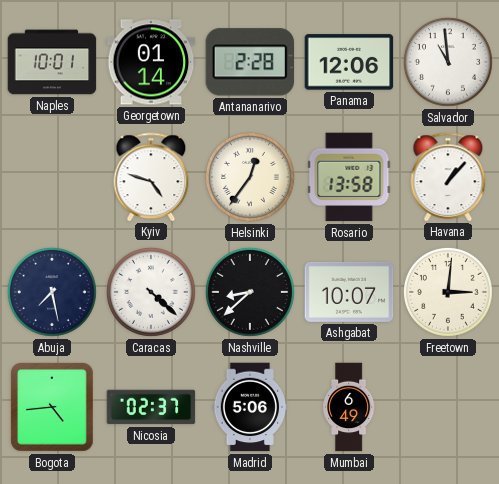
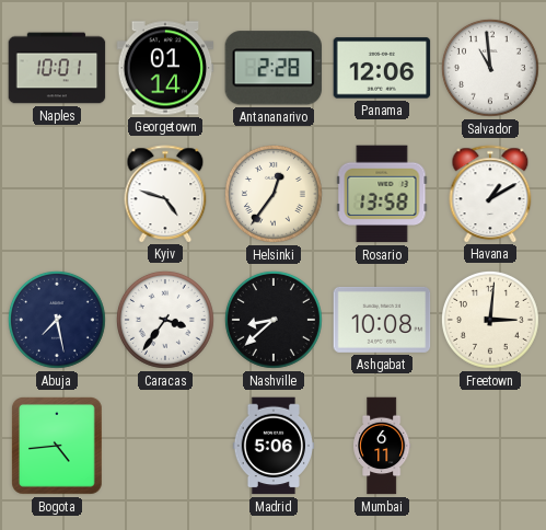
Havana: 1:07 -> 1:10 (490, 194)
Caracas: 4:22 -> 3:36 (165, 320)
Ashgabat: 10:07 -> 10:08 (382, 320)
Nicosia: 02:37 -> none (151, 407)
Mumbai: 6:49 -> 6:11 (383, 446)
